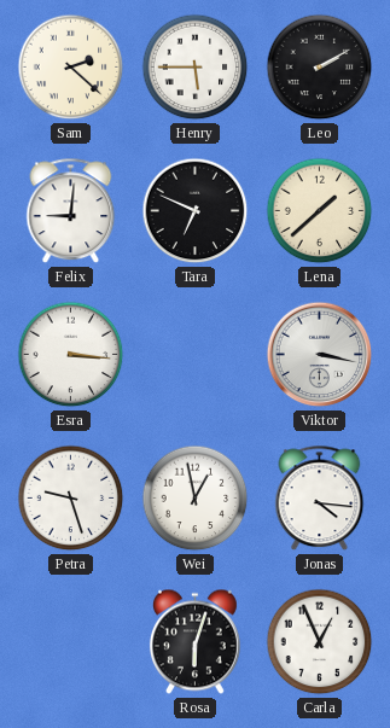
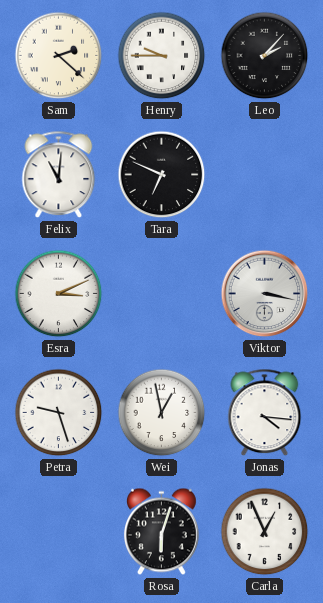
Henry: 5:45 -> 9:45 (162, 56)
Leo: 2:10 -> 2:07 (265, 56)
Felix: 9:01 -> 11:01 (59, 175)
Lena: 1:38 -> none (320, 211)
Esra: 3:16 -> 3:11 (59, 294)
